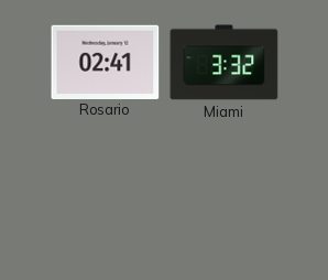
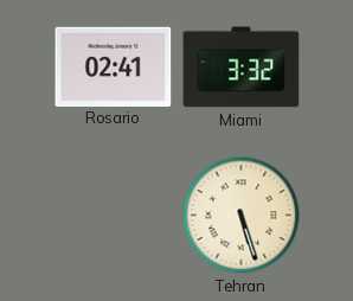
Tehran: none -> 5:27 (242, 216)
